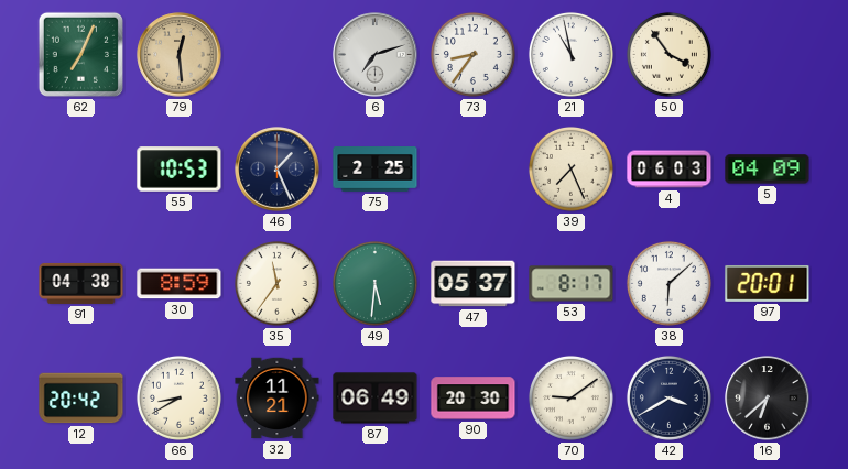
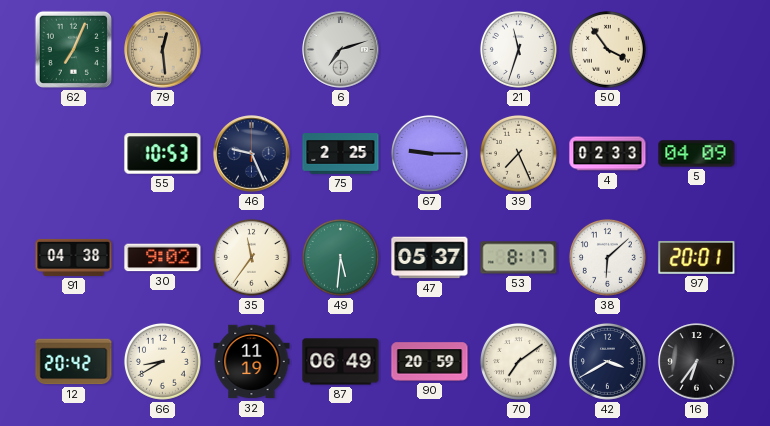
73: 8:36 -> none (472, 54)
21: 10:58 -> 11:33 (518, 49)
46: 1:26 -> 9:26 (252, 154)
67: none -> 9:15 (429, 153)
4: 06:03 -> 02:33 (608, 154)
30: 8:59 -> 9:02 (163, 258)
32: 11:21 -> 11:19 (252, 362)
90: 20:30 -> 20:59 (430, 362)
70: 9:09 -> 7:09 (518, 361)
16: 6:38 -> 6:36 (697, 362)
